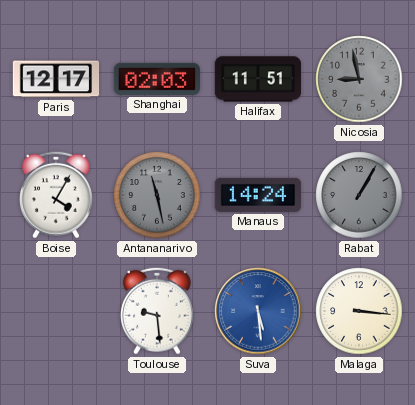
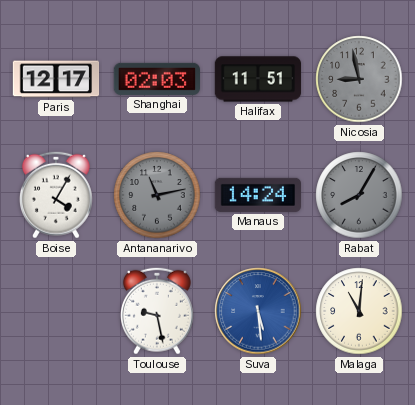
Antananarivo: 11:28 -> 11:13 (157, 195)
Rabat: 1:05 -> 8:05 (359, 195)
Toulouse: 9:29 -> 9:28 (157, 311)
Malaga: 3:16 -> 11:01 (359, 311)
